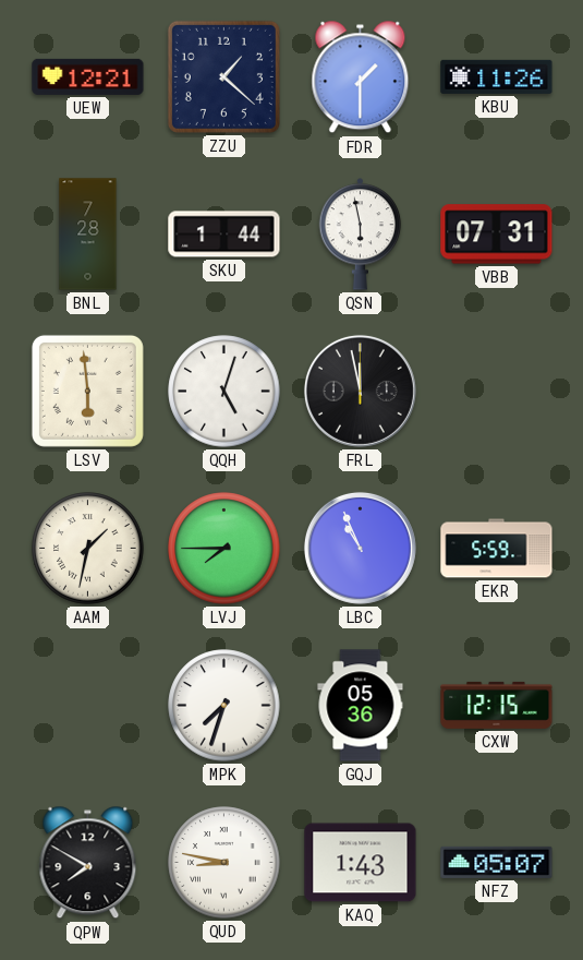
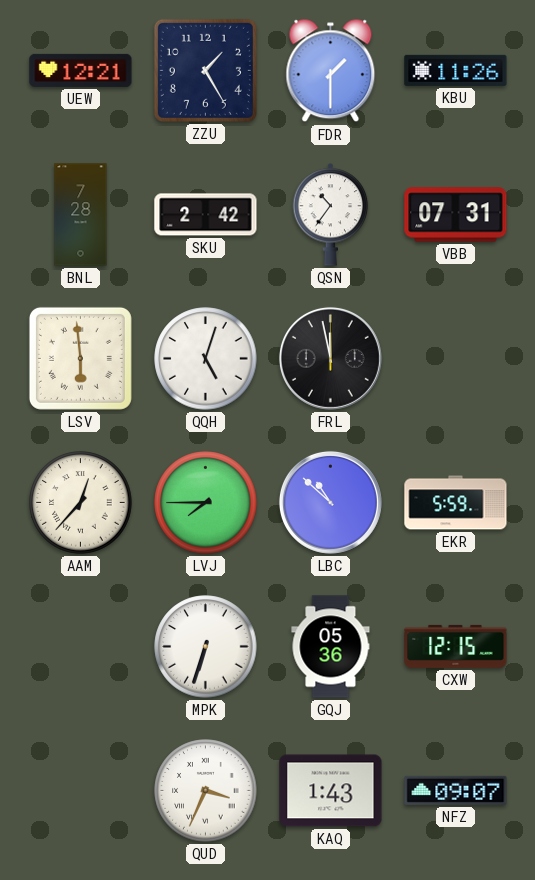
ZZU: 1:22 -> 1:25 (205, 70)
SKU: 1:44 -> 2:42 (206, 215)
QSN: 5:58 -> 10:36 (331, 215)
AAM: 1:32 -> 12:37 (81, 503)
LBC: 10:56 -> 10:52 (330, 502)
MPK: 7:33 -> 6:33 (206, 647)
QPW: 7:50 -> none (88, 863)
QUD: 8:47 -> 3:34 (206, 791)
NFZ: 05:07 -> 09:07 (456, 790)
